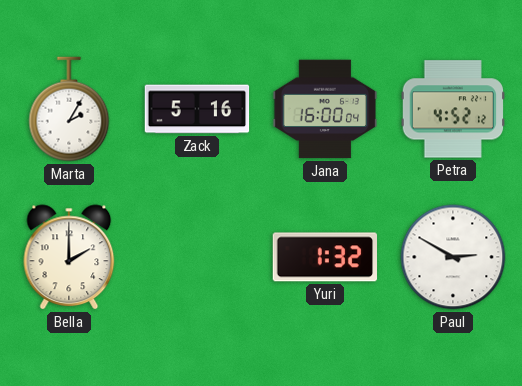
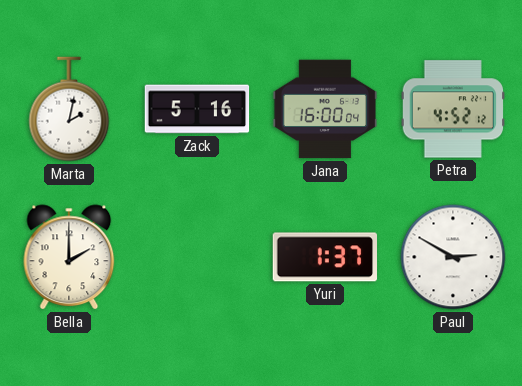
Marta: 2:05 -> 2:02 (69, 109)
Yuri: 1:32 -> 1:37 (325, 257)
